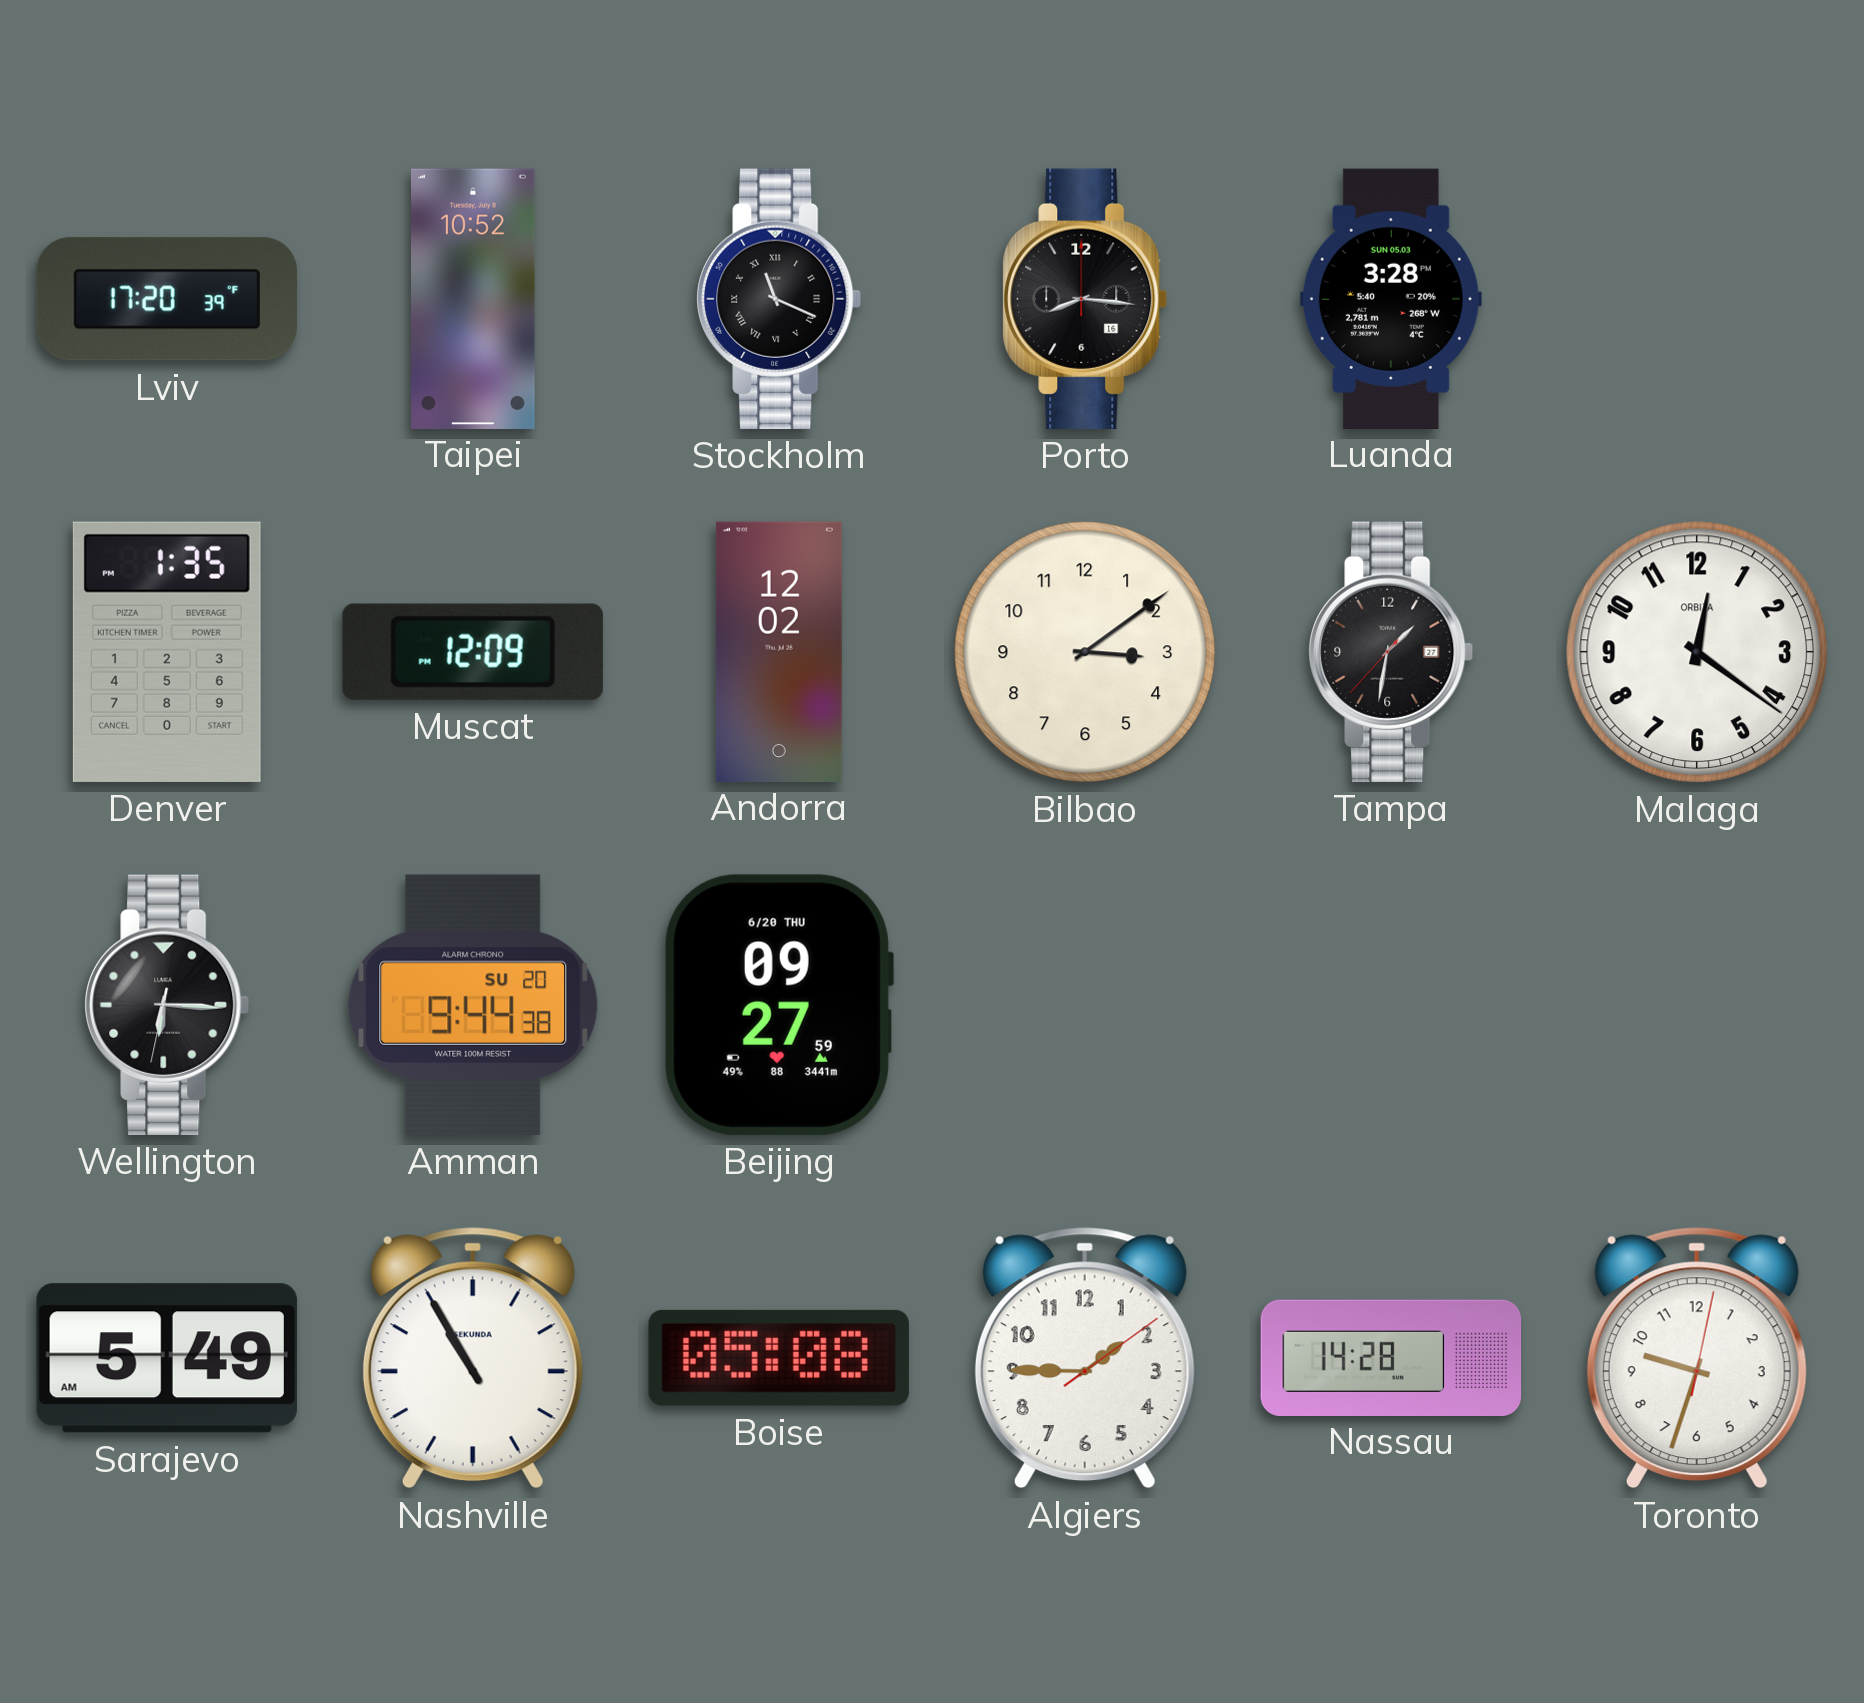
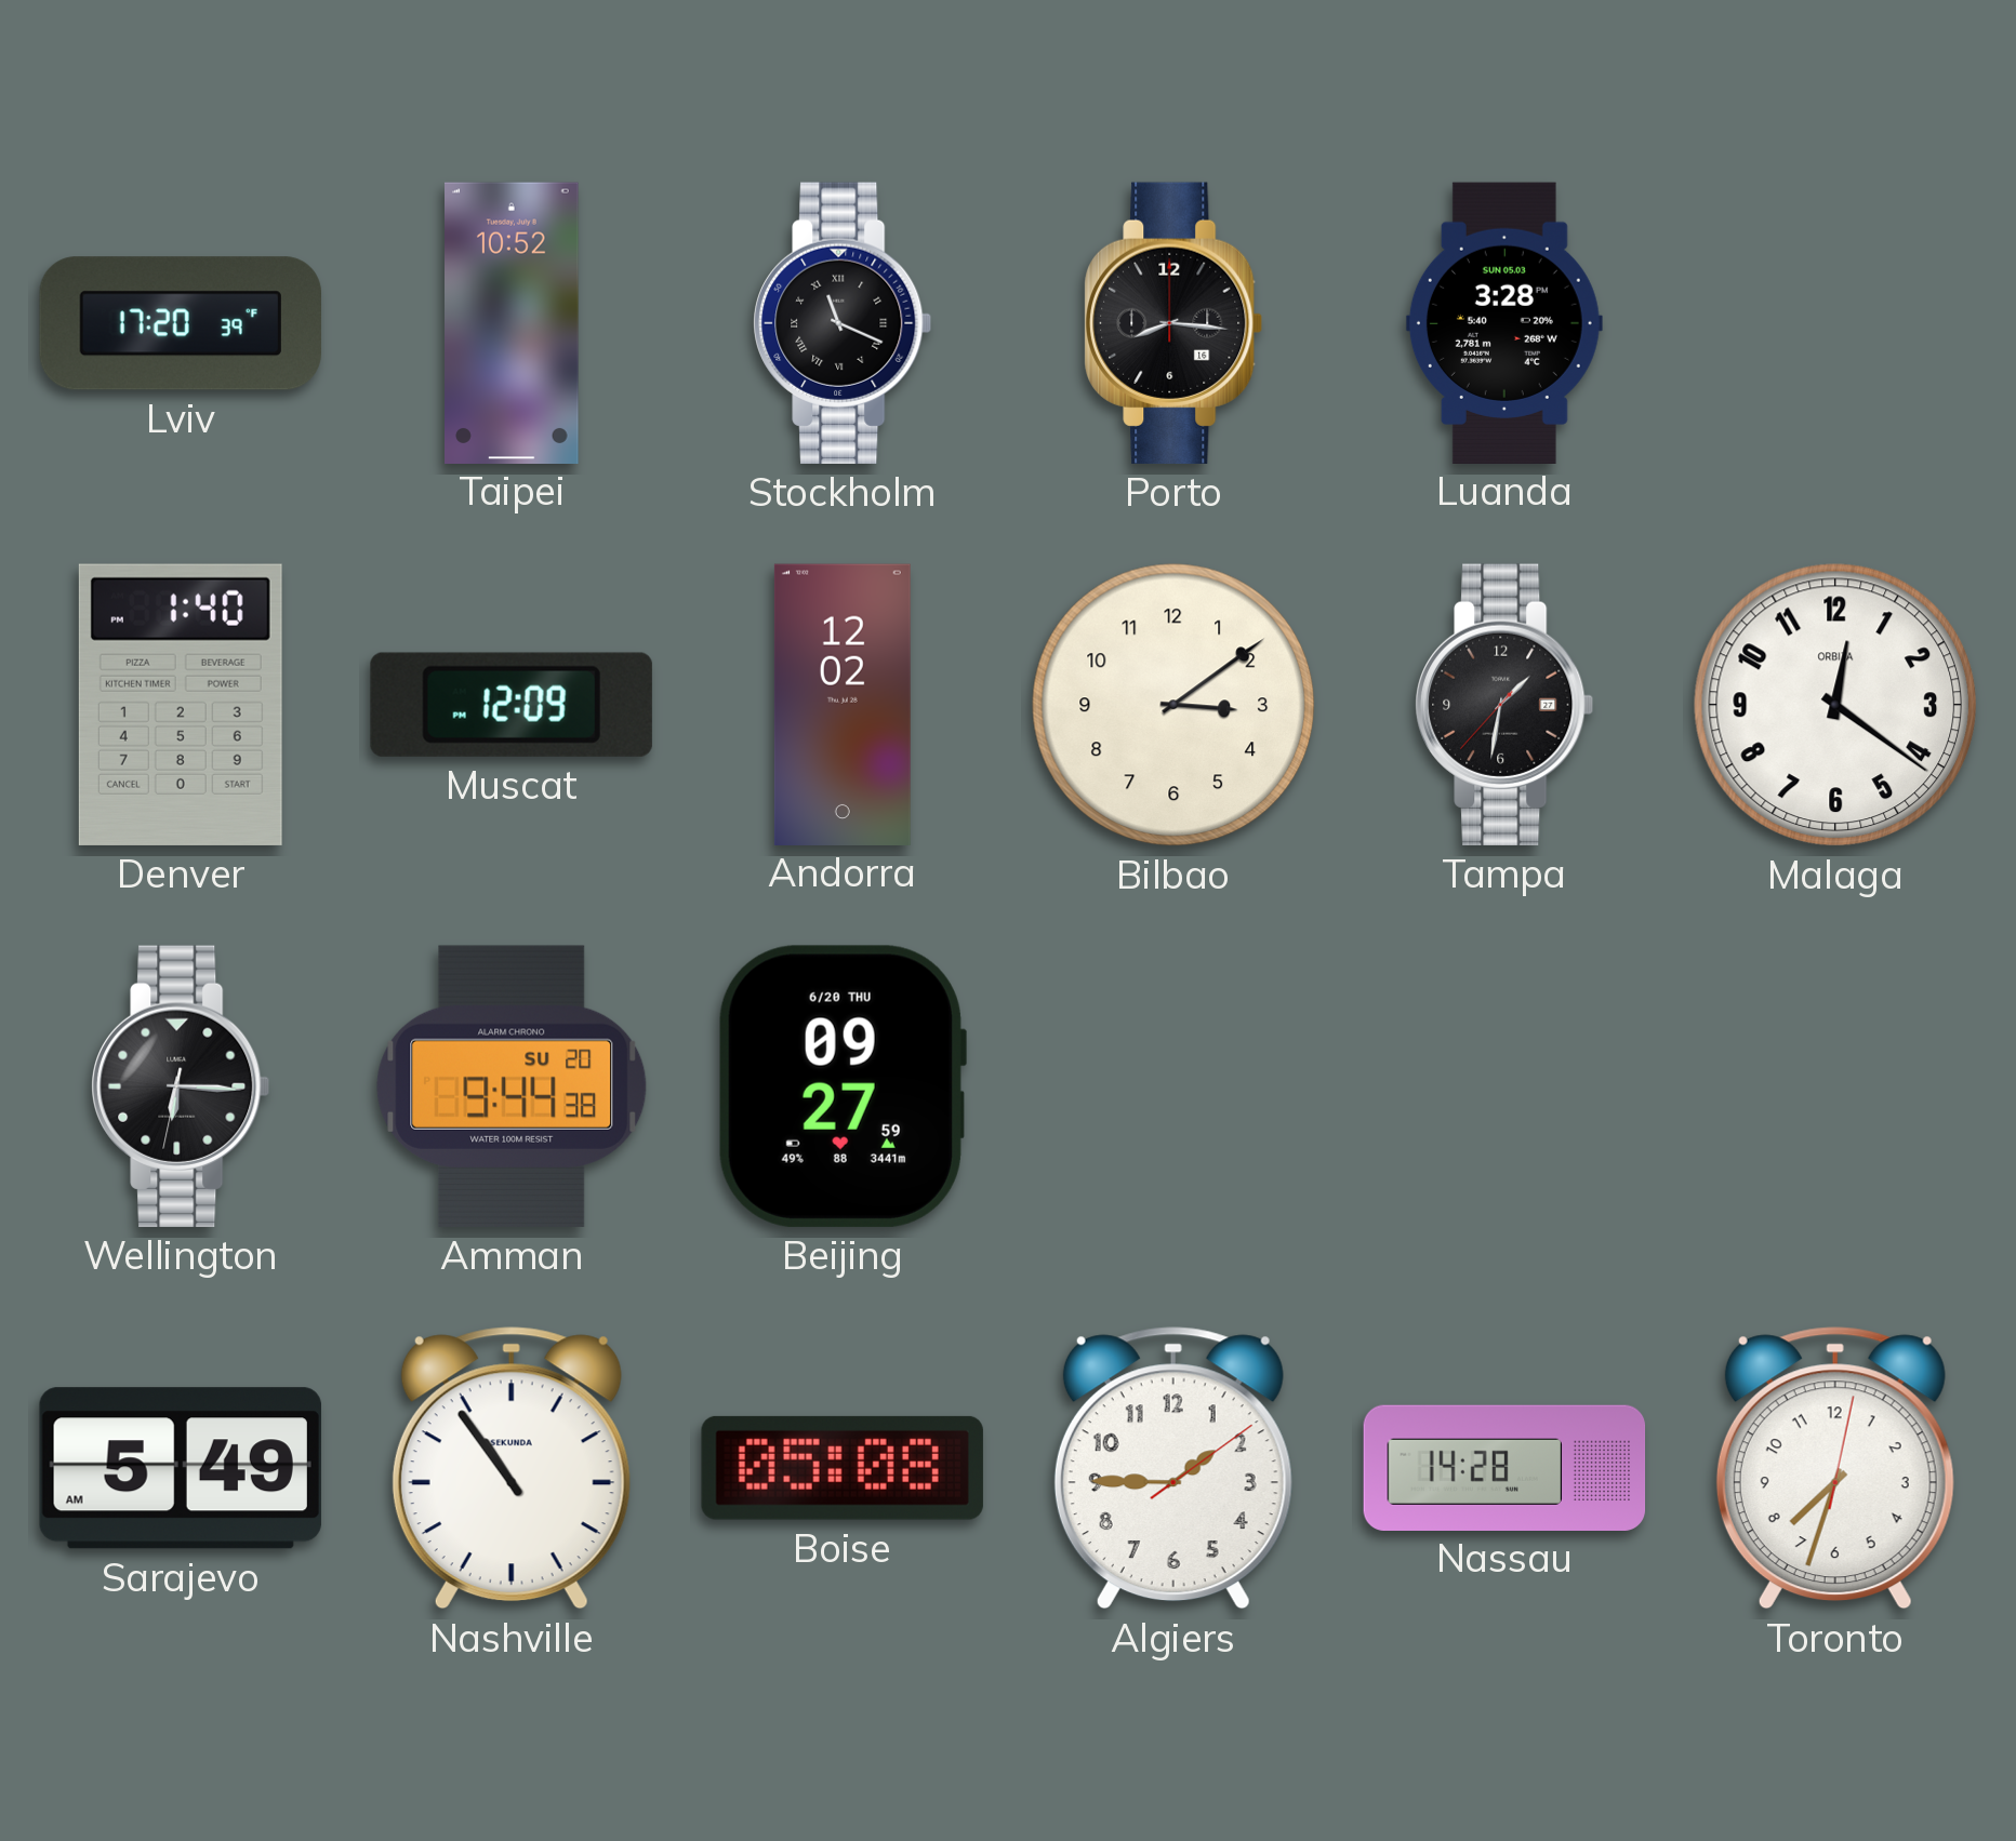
Denver: 1:35 -> 1:40 (181, 705)
Nashville: 10:55 -> 10:54 (512, 1468)
Toronto: 9:33 -> 7:33 (1835, 1468)
